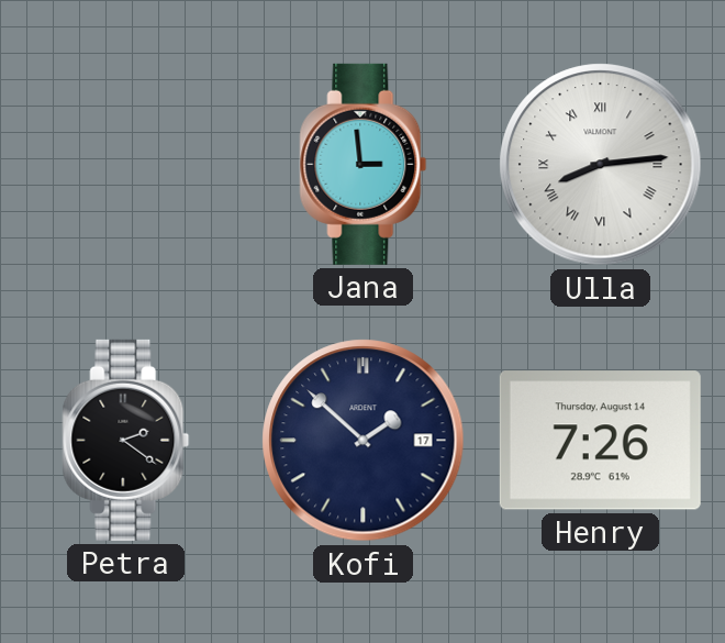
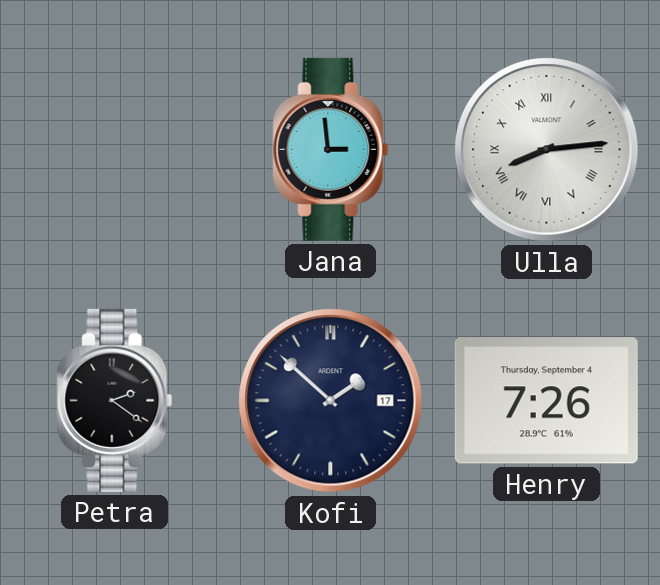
Henry date: Thursday, August 14 -> Thursday, September 4 (546, 401)
